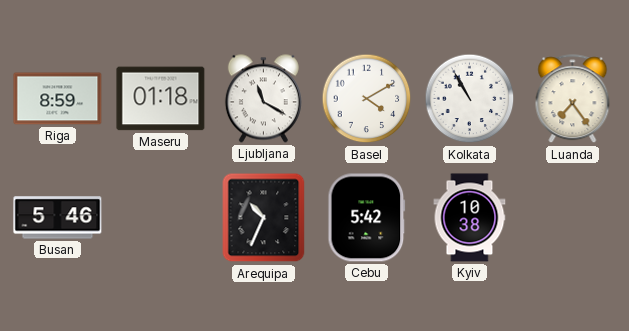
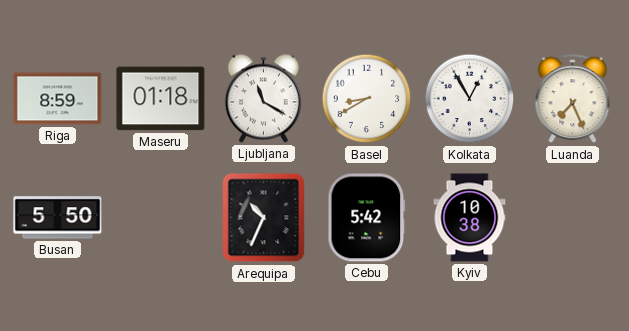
Basel: 4:10 -> 8:40 (367, 99)
Kolkata: 10:55 -> 12:55 (470, 99)
Luanda: 7:24 -> 7:26 (573, 99)
Busan: 5:46 -> 5:50 (58, 218)
